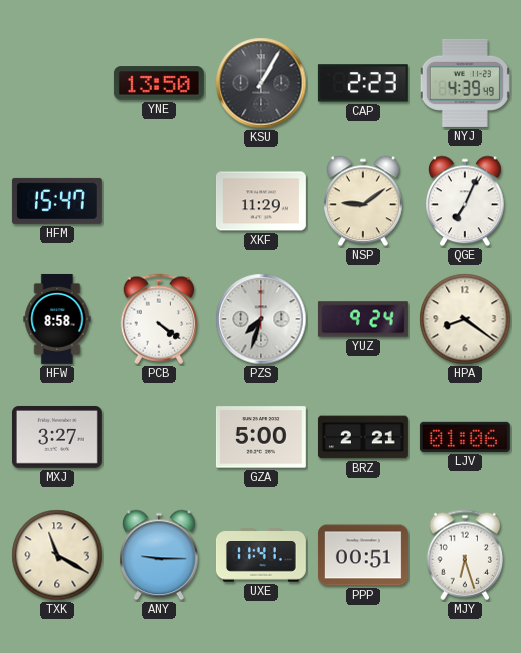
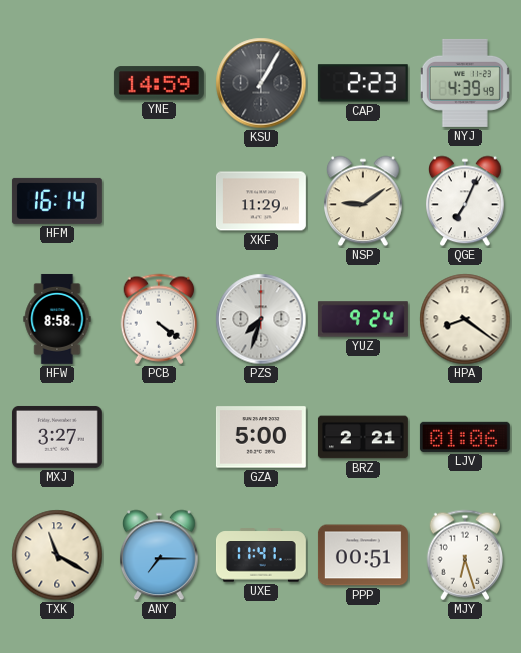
YNE: 13:50 -> 14:59 (159, 83)
HFM: 15:47 -> 16:14 (57, 201)
ANY: 9:15 -> 7:15 (160, 555)
